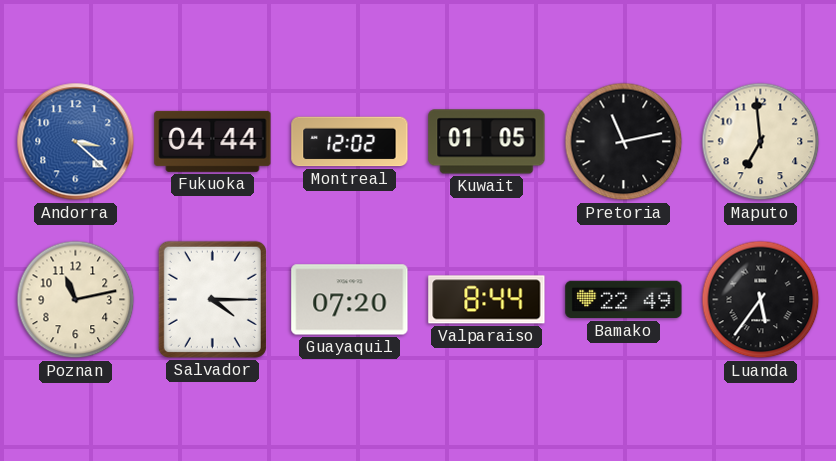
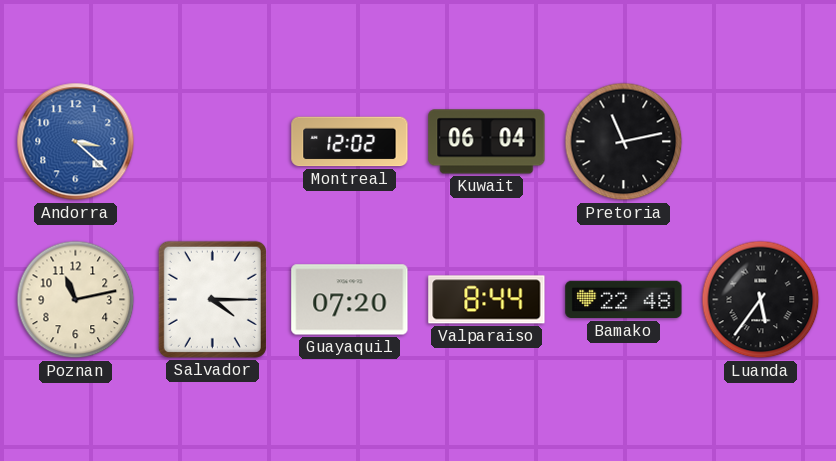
Fukuoka: 04:44 -> none (213, 141)
Kuwait: 01:05 -> 06:04 (487, 142)
Maputo: 6:59 -> none (761, 142)
Bamako: 22:49 -> 22:48 (624, 300)
